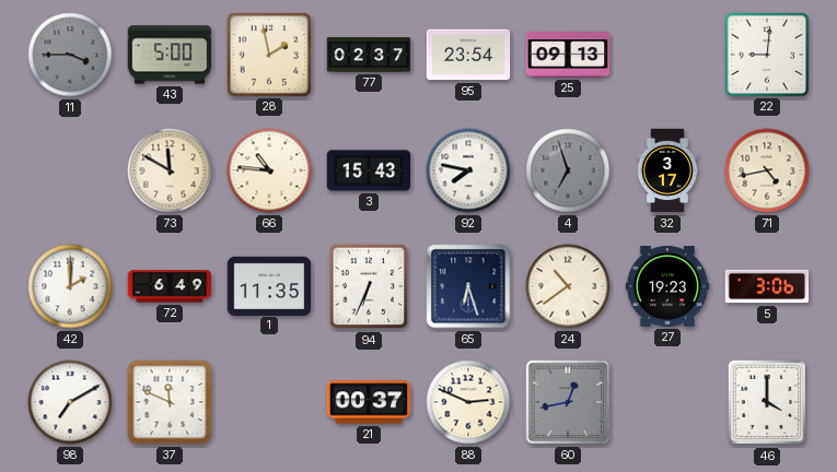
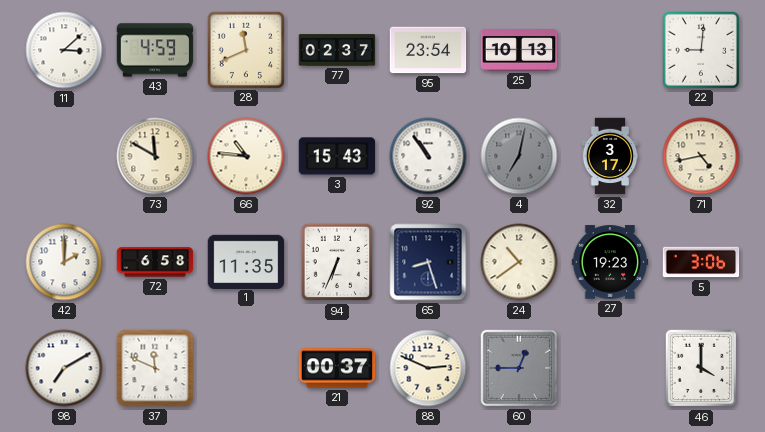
11: 3:45 -> 3:08 (64, 50)
11 dial: grey -> white (64, 50)
43: 5:00 -> 4:59 (155, 50)
28: 1:58 -> 11:41 (245, 49)
25: 09:13 -> 10:13 (519, 50)
92: 7:47 -> 10:54 (428, 156)
4: 6:57 -> 7:02 (519, 156)
72: 6:49 -> 6:58 (155, 262)
65: 6:27 -> 8:27 (428, 262)
60: 12:43 -> 12:45 (519, 368)
